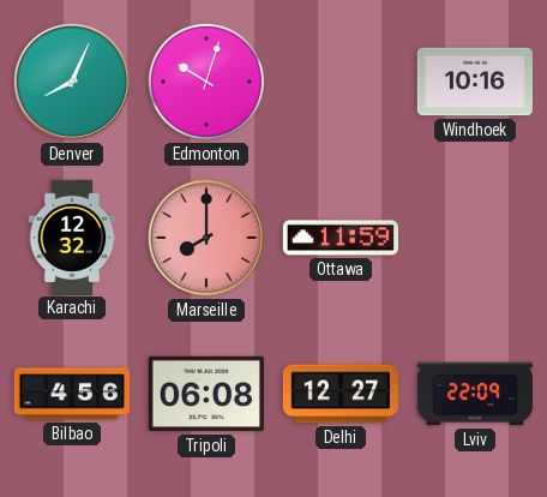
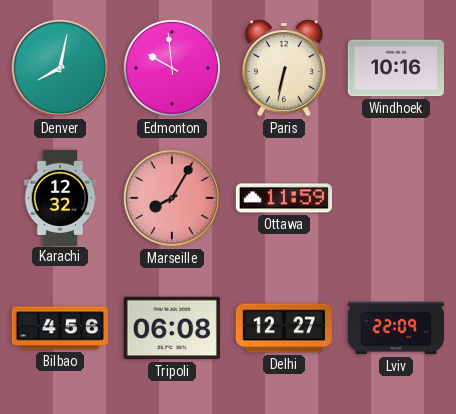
Denver: 8:04 -> 8:02 (60, 68)
Edmonton: 10:03 -> 9:59 (172, 68)
Paris: none -> 6:32 (284, 68)
Marseille: 8:00 -> 8:05 (172, 198)
